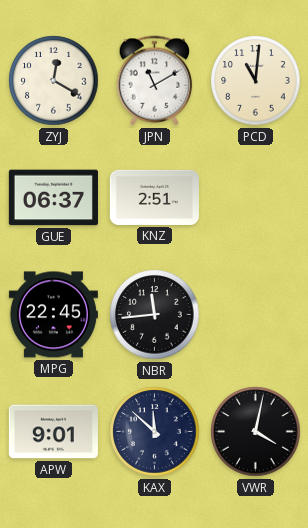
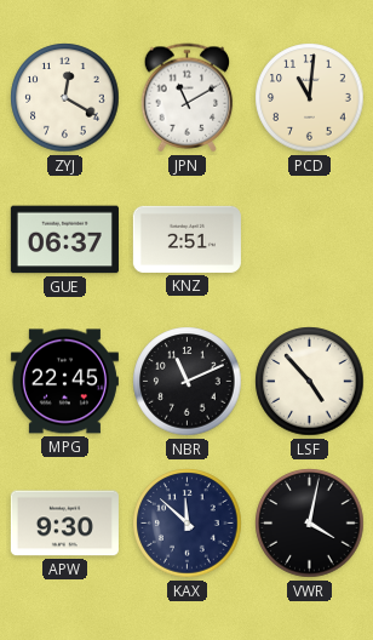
NBR: 11:44 -> 11:11 (188, 382)
LSF: none -> 4:53 (310, 382)
APW: 9:01 -> 9:30 (64, 524)
